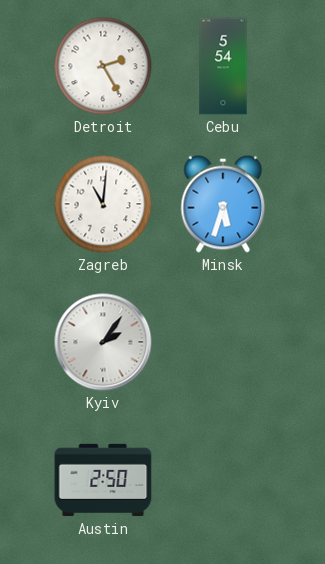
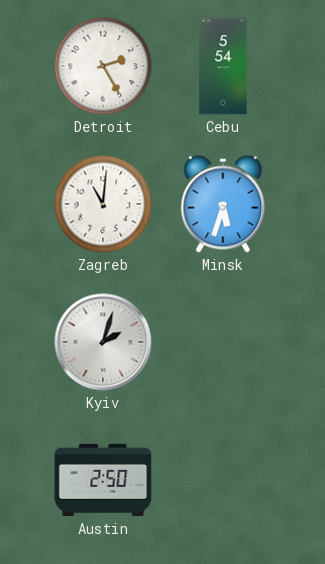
Kyiv: 2:06 -> 2:03 (103, 342)
